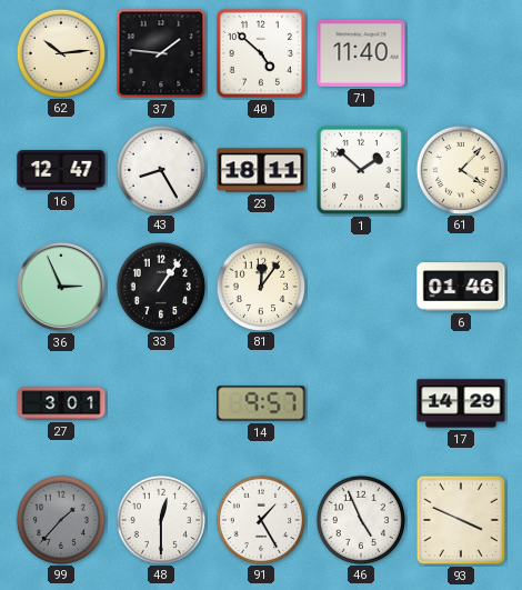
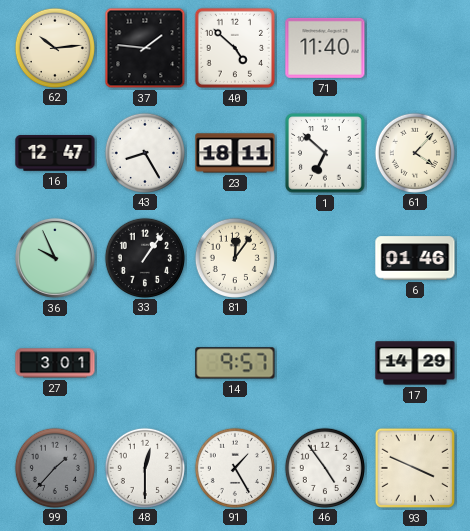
1: 1:52 -> 6:52 (325, 153)
36: 2:56 -> 9:56 (55, 258)
46: 4:56 -> 4:54 (324, 467)
